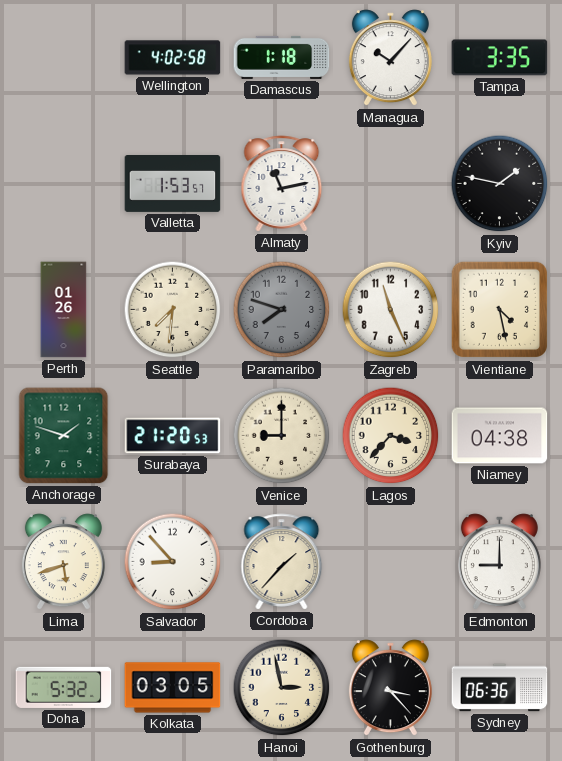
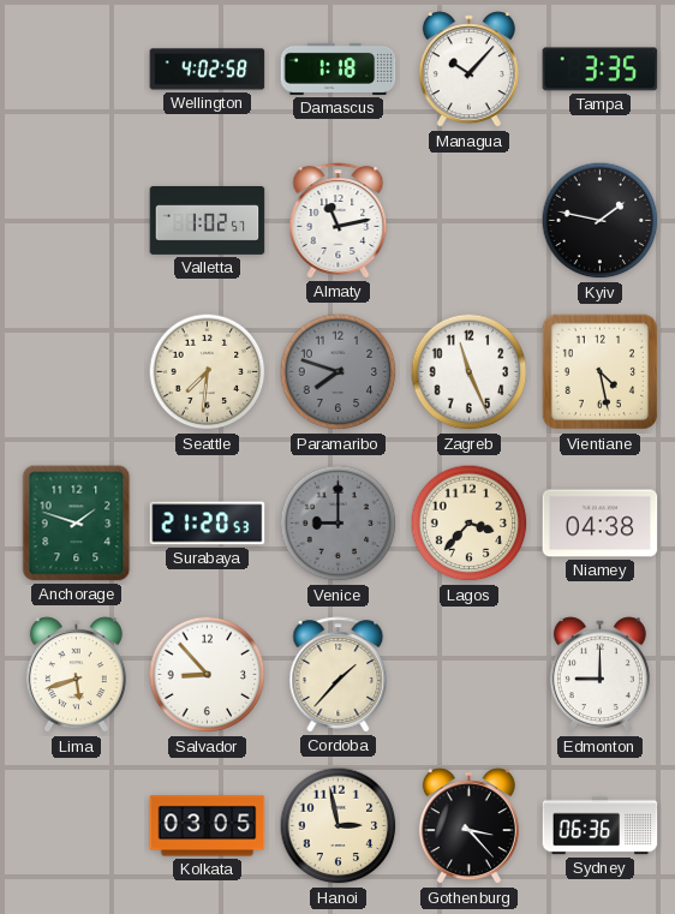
Valletta: 1:53 -> 1:02 (208, 221)
Perth: 01:26 -> none (64, 310)
Venice dial: cream -> grey (339, 524)
Doha: 5:32 -> none (64, 687)
